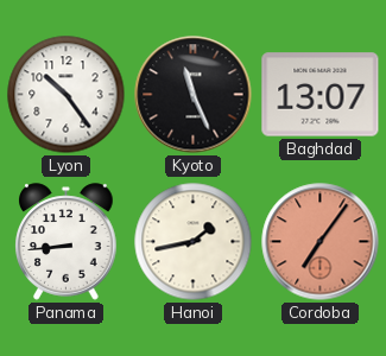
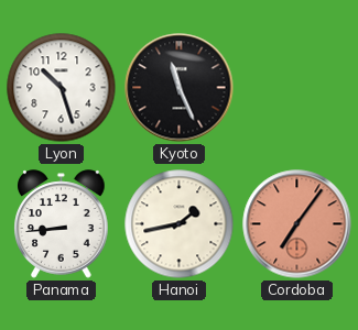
Lyon: 10:24 -> 10:27 (62, 88)
Baghdad: 13:07 -> none (321, 95)
